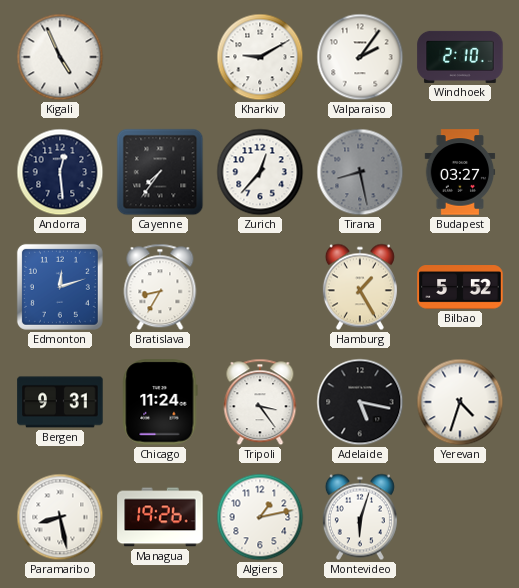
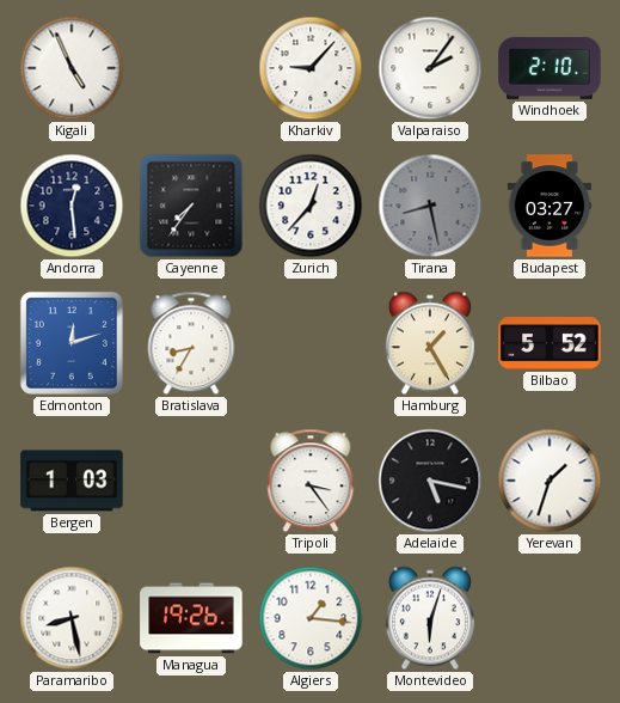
Kharkiv: 9:10 -> 9:07 (311, 68)
Bergen: 9:31 -> 1:03 (72, 481)
Chicago: 11:24 -> none (160, 402)
Yerevan: 4:33 -> 1:33 (550, 481)
Algiers: 1:13 -> 1:16 (311, 618)
